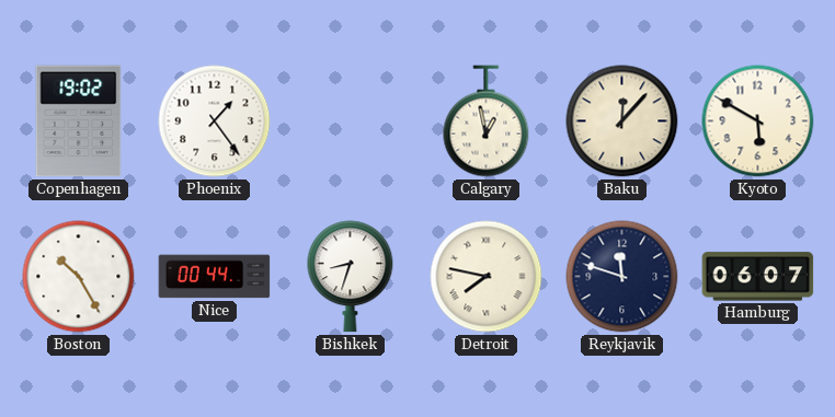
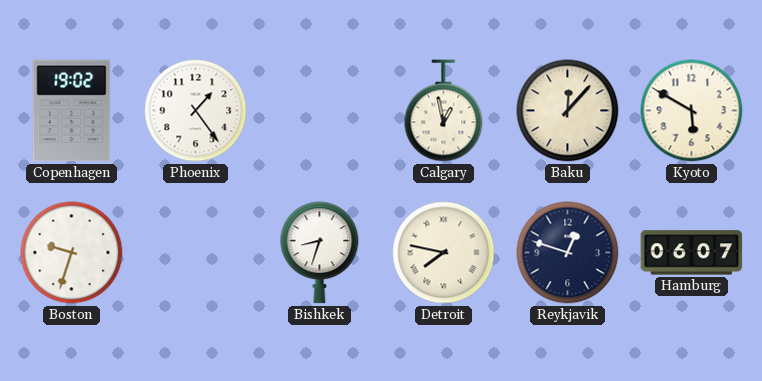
Boston: 10:25 -> 9:33 (72, 253)
Nice: 00:44 -> none (215, 277)
Reykjavik: 11:48 -> 12:48 (568, 253)
